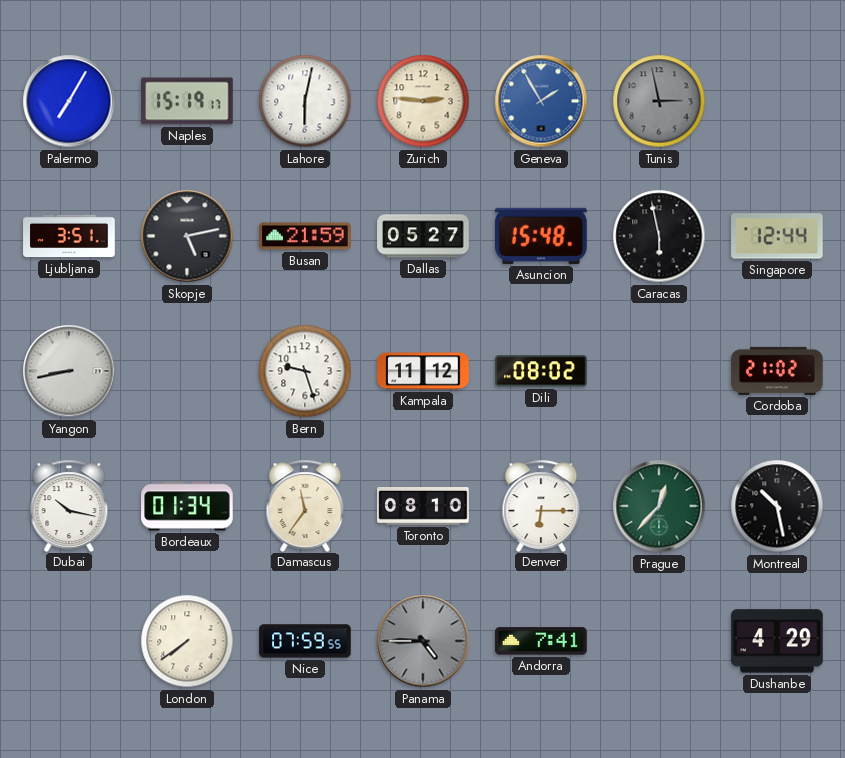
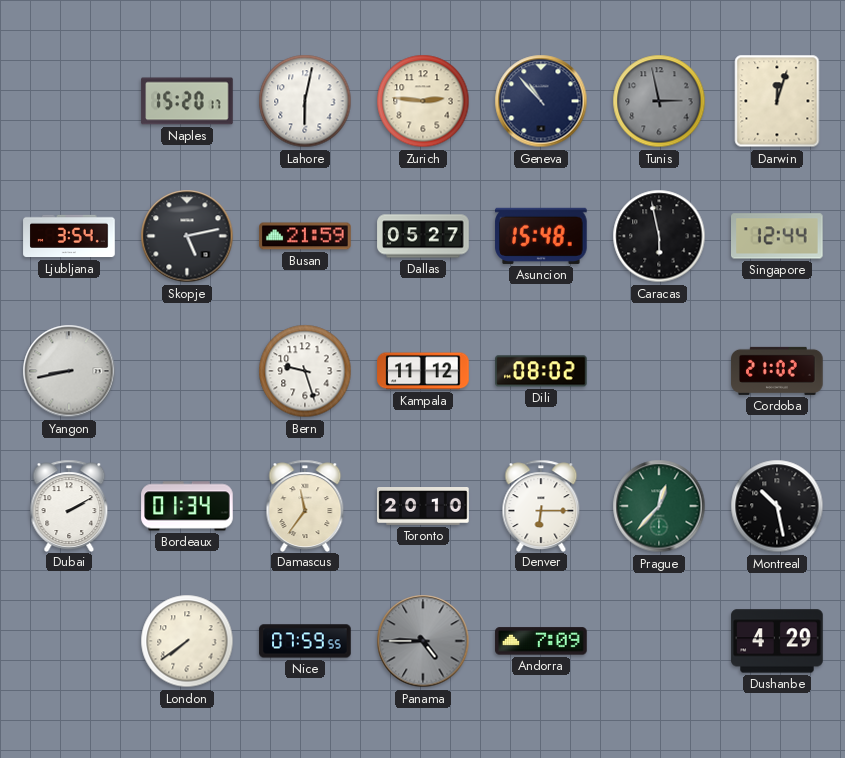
Palermo: 7:05 -> none (69, 101)
Naples: 15:19 -> 15:20 (187, 101)
Geneva: 1:55 -> 10:53 (541, 101)
Geneva dial: blue -> navy (541, 101)
Darwin: none -> 12:03 (777, 101)
Ljubljana: 3:51 -> 3:54 (69, 236)
Dubai: 10:17 -> 2:10 (69, 505)
Toronto: 08:10 -> 20:10 (423, 507)
Andorra: 7:41 -> 7:09 (541, 641)
